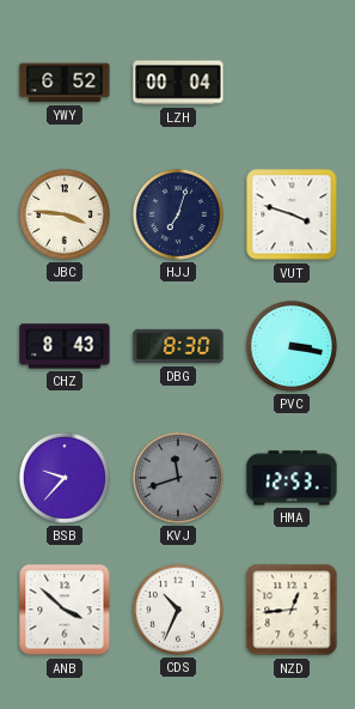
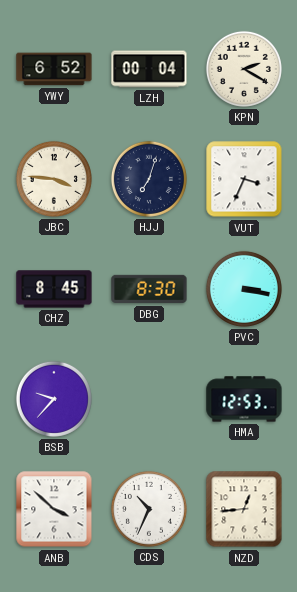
KPN: none -> 2:20 (244, 69)
VUT: 3:48 -> 3:34 (244, 179)
CHZ: 8:43 -> 8:45 (54, 289)
KVJ: 11:42 -> none (178, 478)
